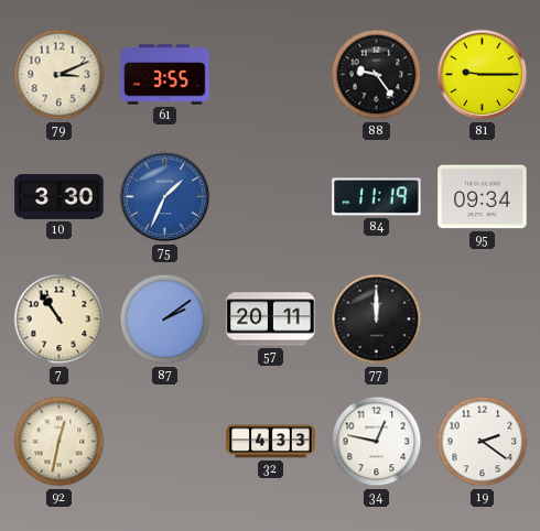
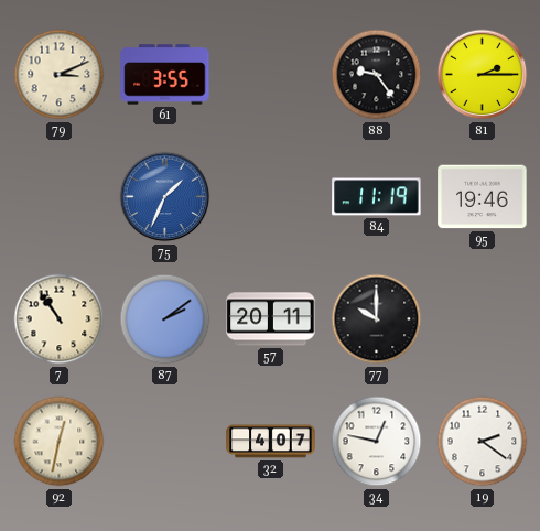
81: 9:15 -> 2:15 (483, 75)
10: 3:30 -> none (60, 197)
95: 09:34 -> 19:46 (483, 197)
77: 12:00 -> 10:00 (377, 319)
32: 4:33 -> 4:07 (271, 442)
